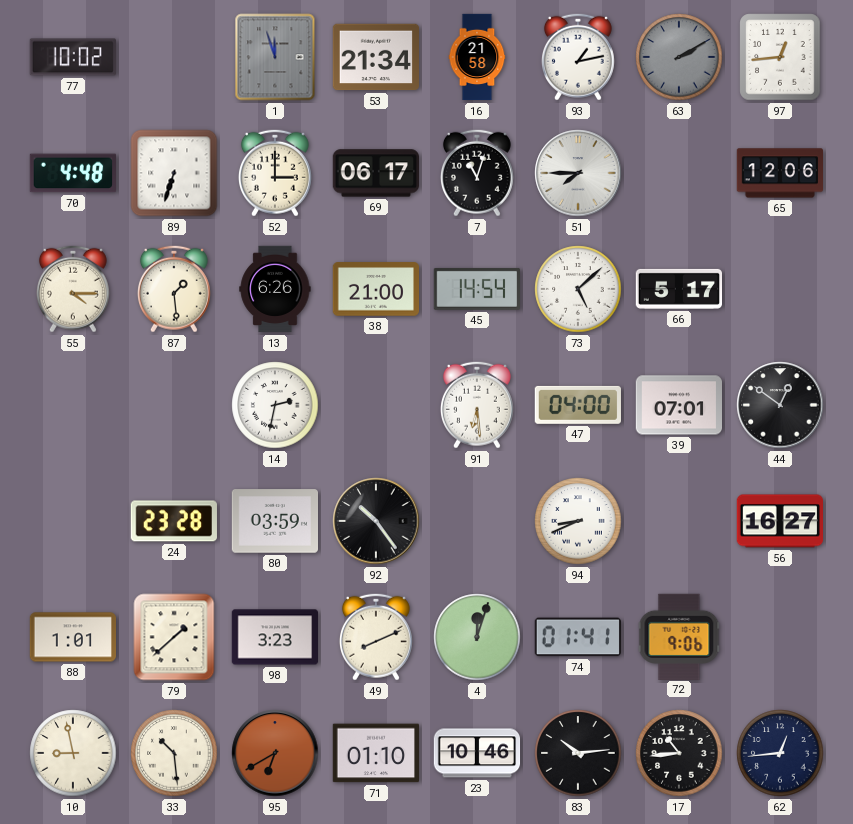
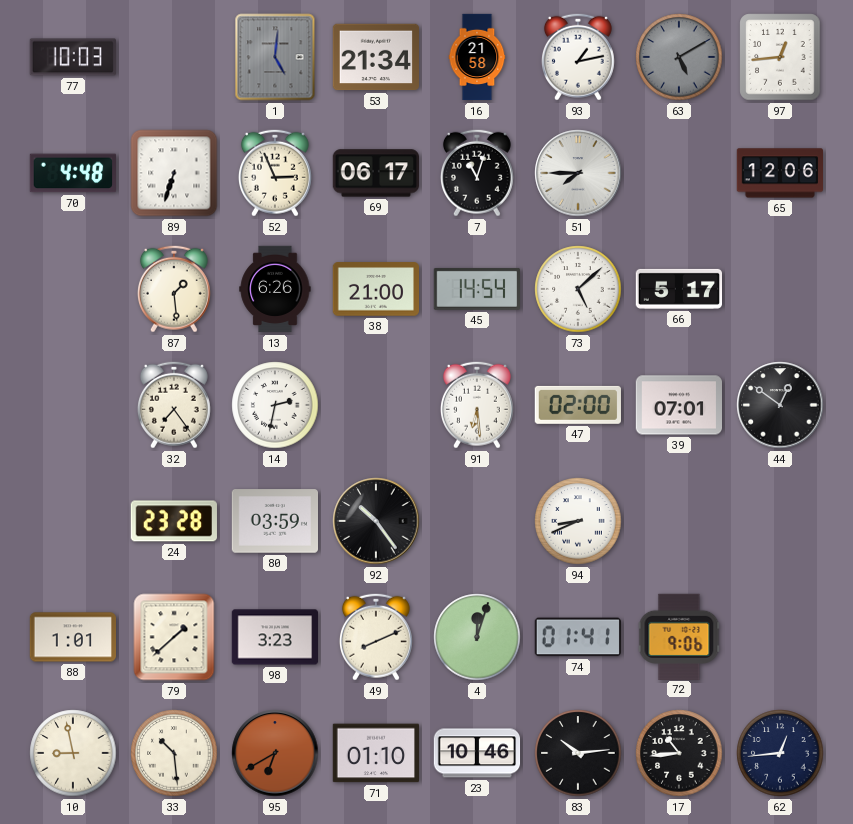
77: 10:02 -> 10:03 (73, 57)
1: 11:57 -> 5:01 (275, 57)
63: 2:10 -> 5:10 (679, 57)
52: 3:00 -> 2:56 (275, 173)
55: 4:15 -> none (73, 289)
32: none -> 7:24 (174, 405)
47: 04:00 -> 02:00 (578, 405)
56: 16:27 -> none (780, 521)
